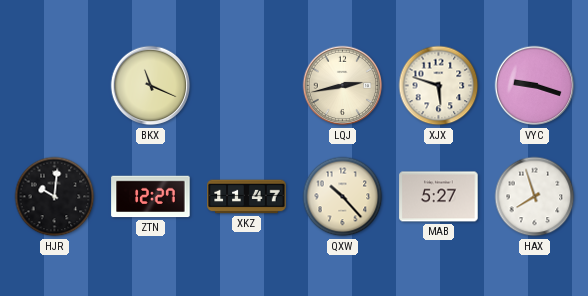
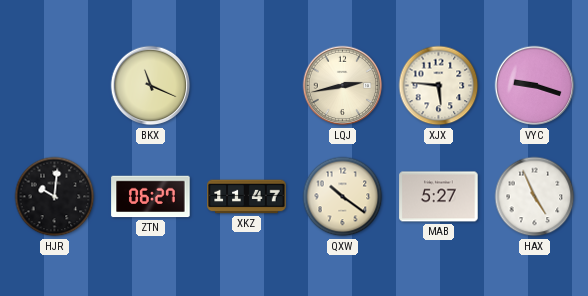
XJX: 5:48 -> 5:46 (439, 86)
ZTN: 12:27 -> 06:27 (151, 197)
QXW: 10:23 -> 10:21 (343, 197)
HAX: 7:57 -> 4:56 (535, 197)
